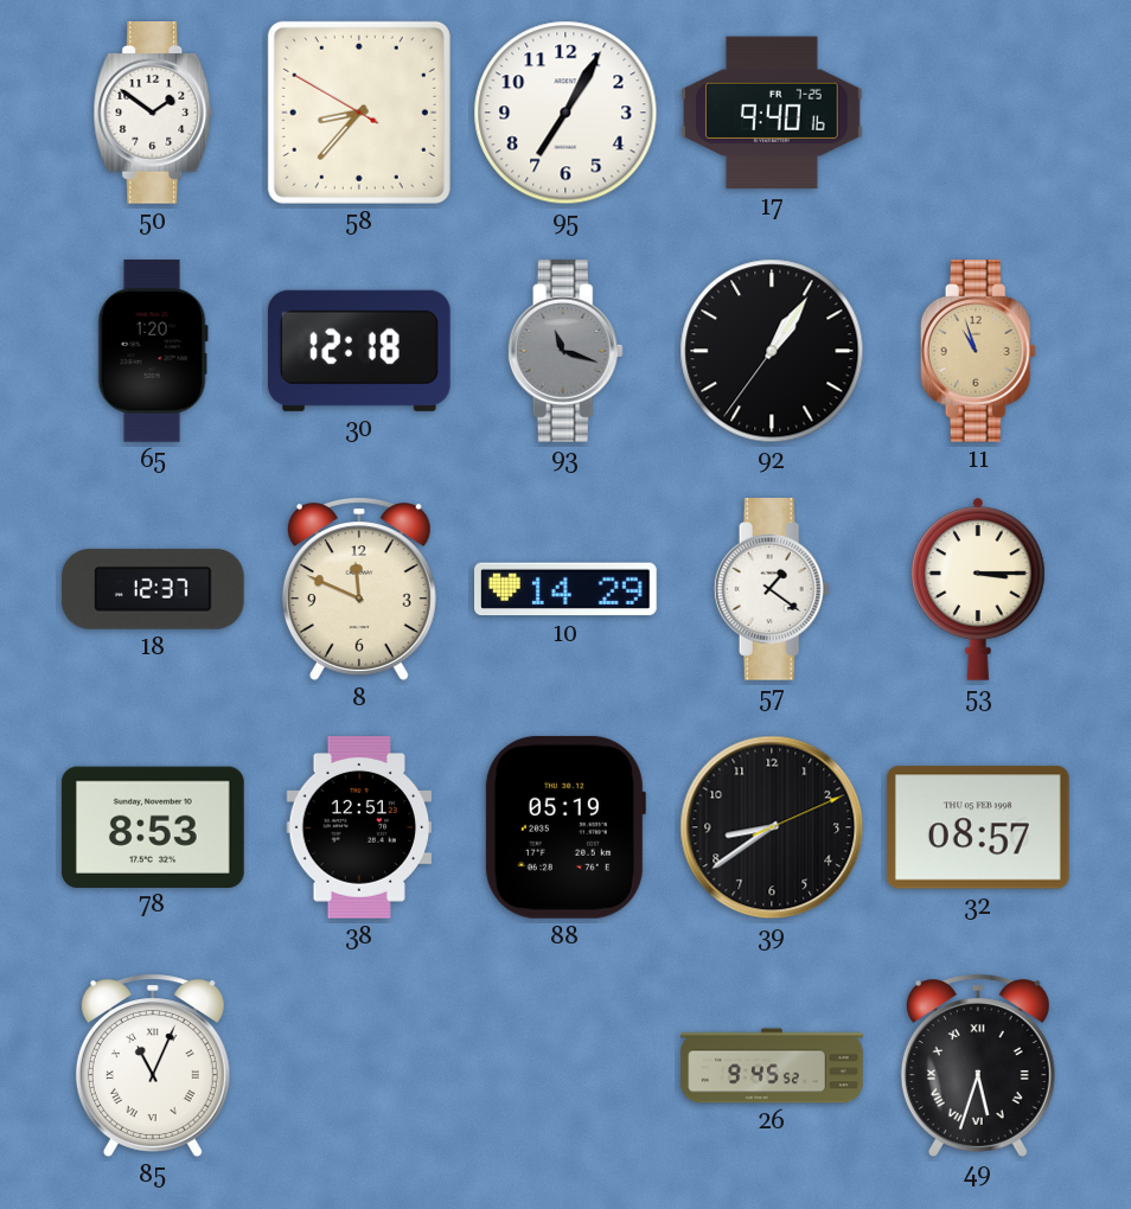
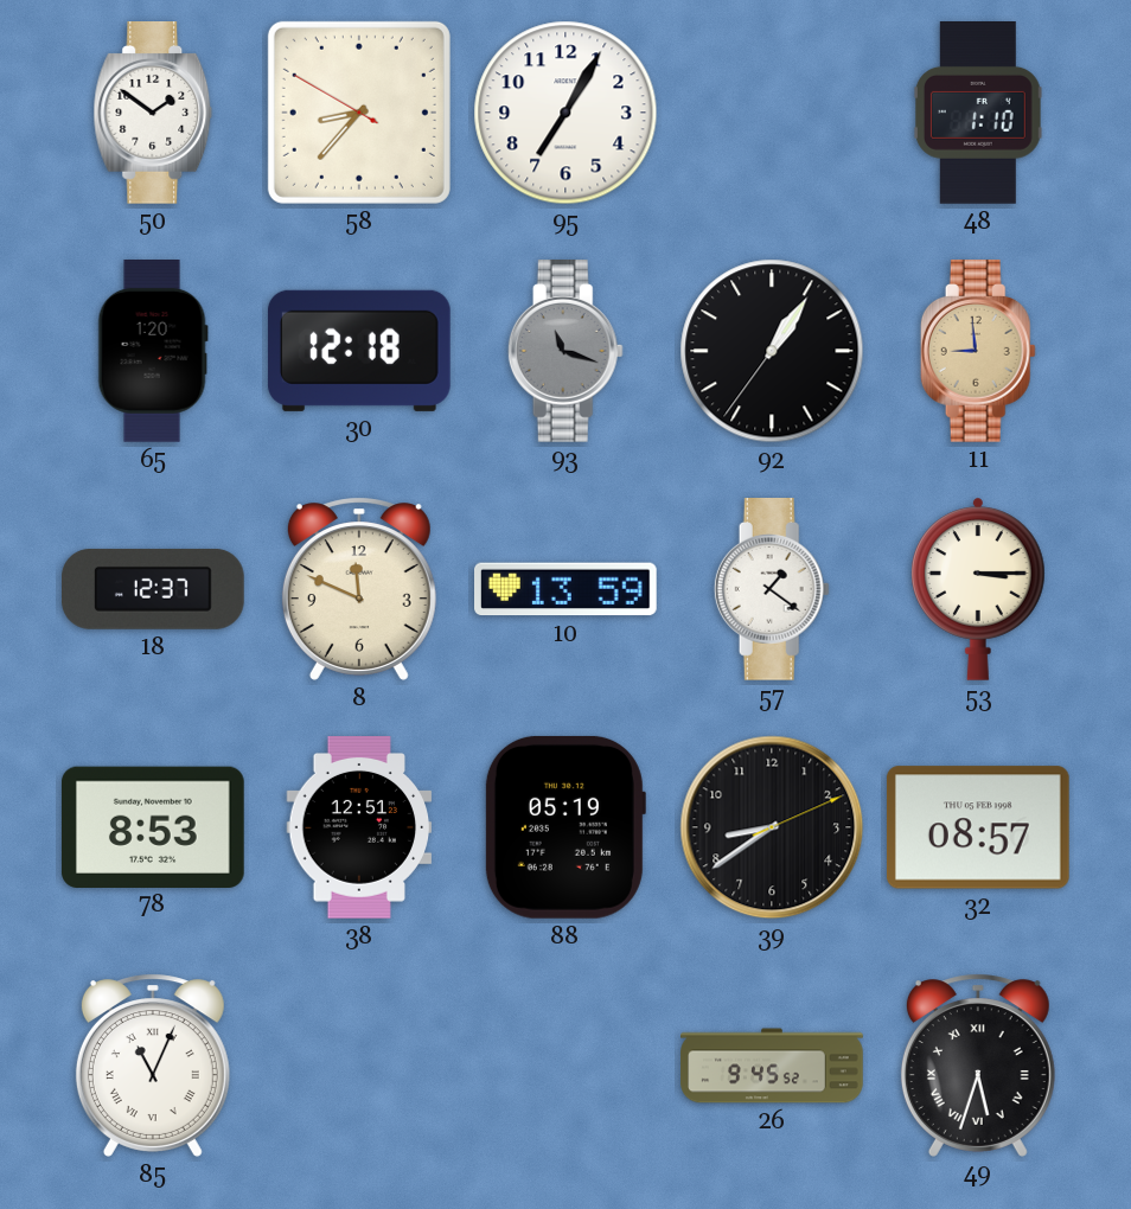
17: 9:40 -> none (772, 113)
48: none -> 1:10 (978, 114)
11: 10:57 -> 8:59 (978, 352)
10: 14:29 -> 13:59 (567, 589)
